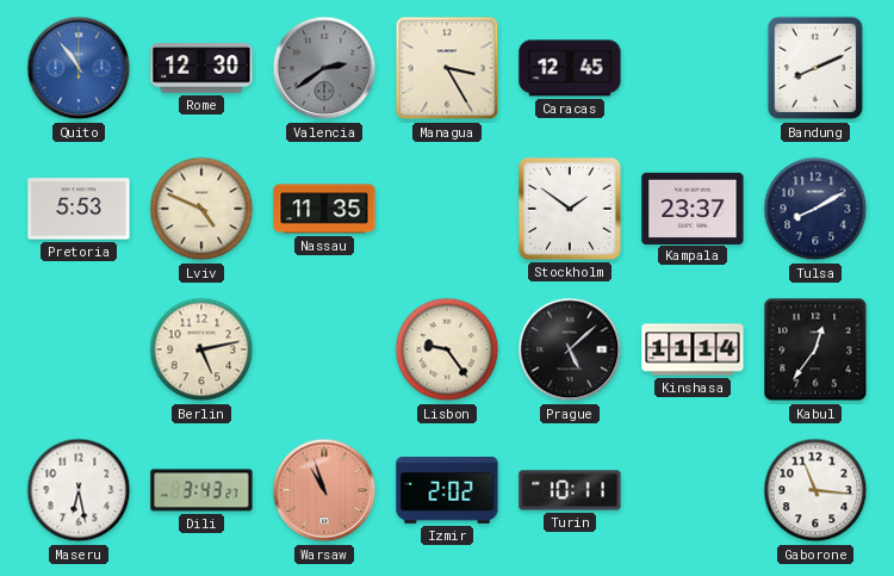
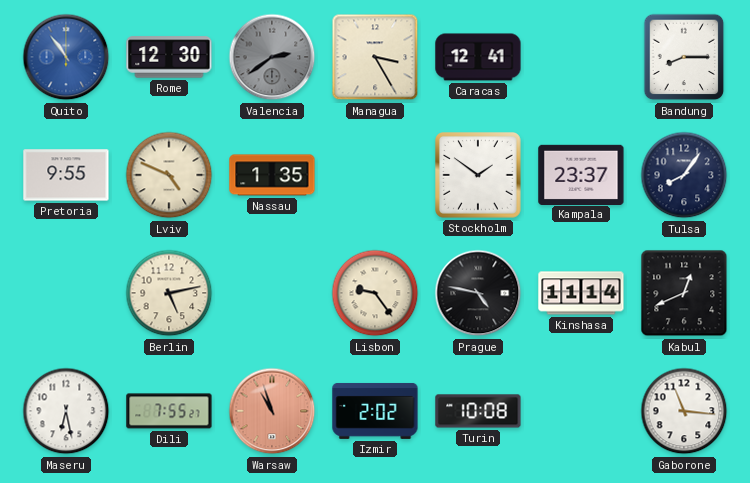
Caracas: 12:45 -> 12:41 (478, 57)
Bandung: 8:11 -> 8:15 (684, 57)
Pretoria: 5:53 -> 9:55 (66, 175)
Nassau: 11:35 -> 1:35 (272, 175)
Tulsa: 8:10 -> 8:06 (684, 175)
Prague: 5:08 -> 4:47 (478, 293)
Kabul: 12:36 -> 12:41 (684, 293)
Dili: 3:43 -> 7:55 (169, 411)
Turin: 10:11 -> 10:08 (478, 411)
